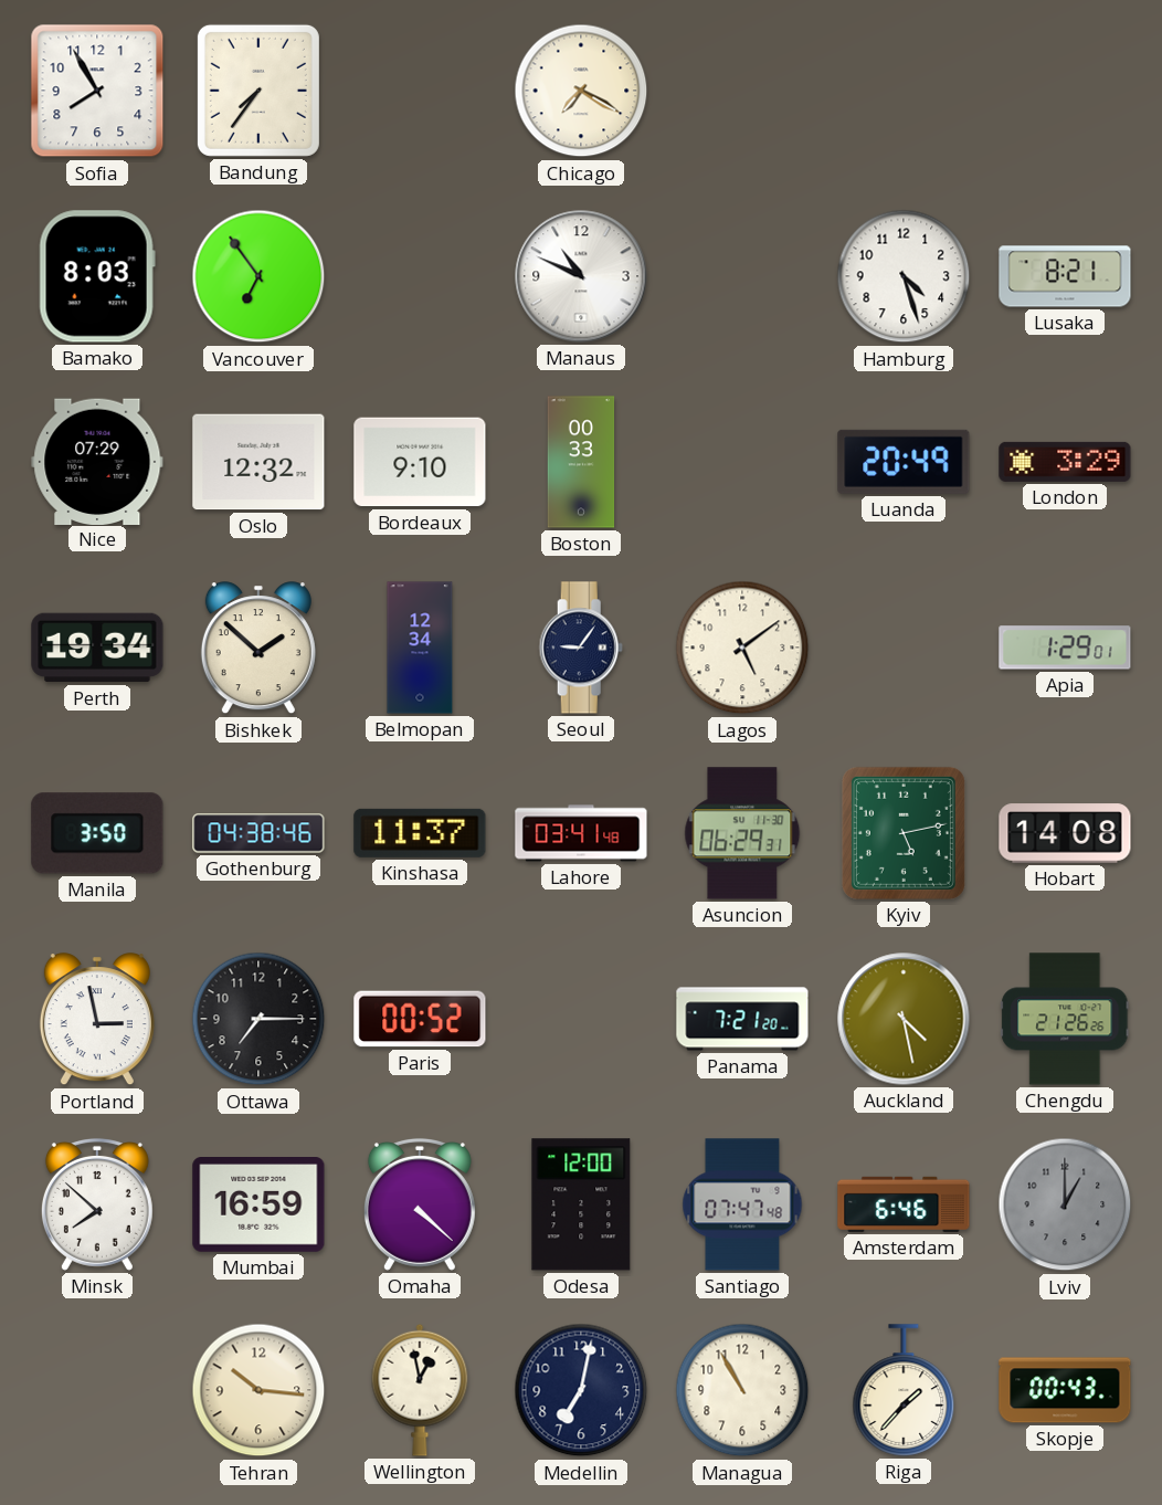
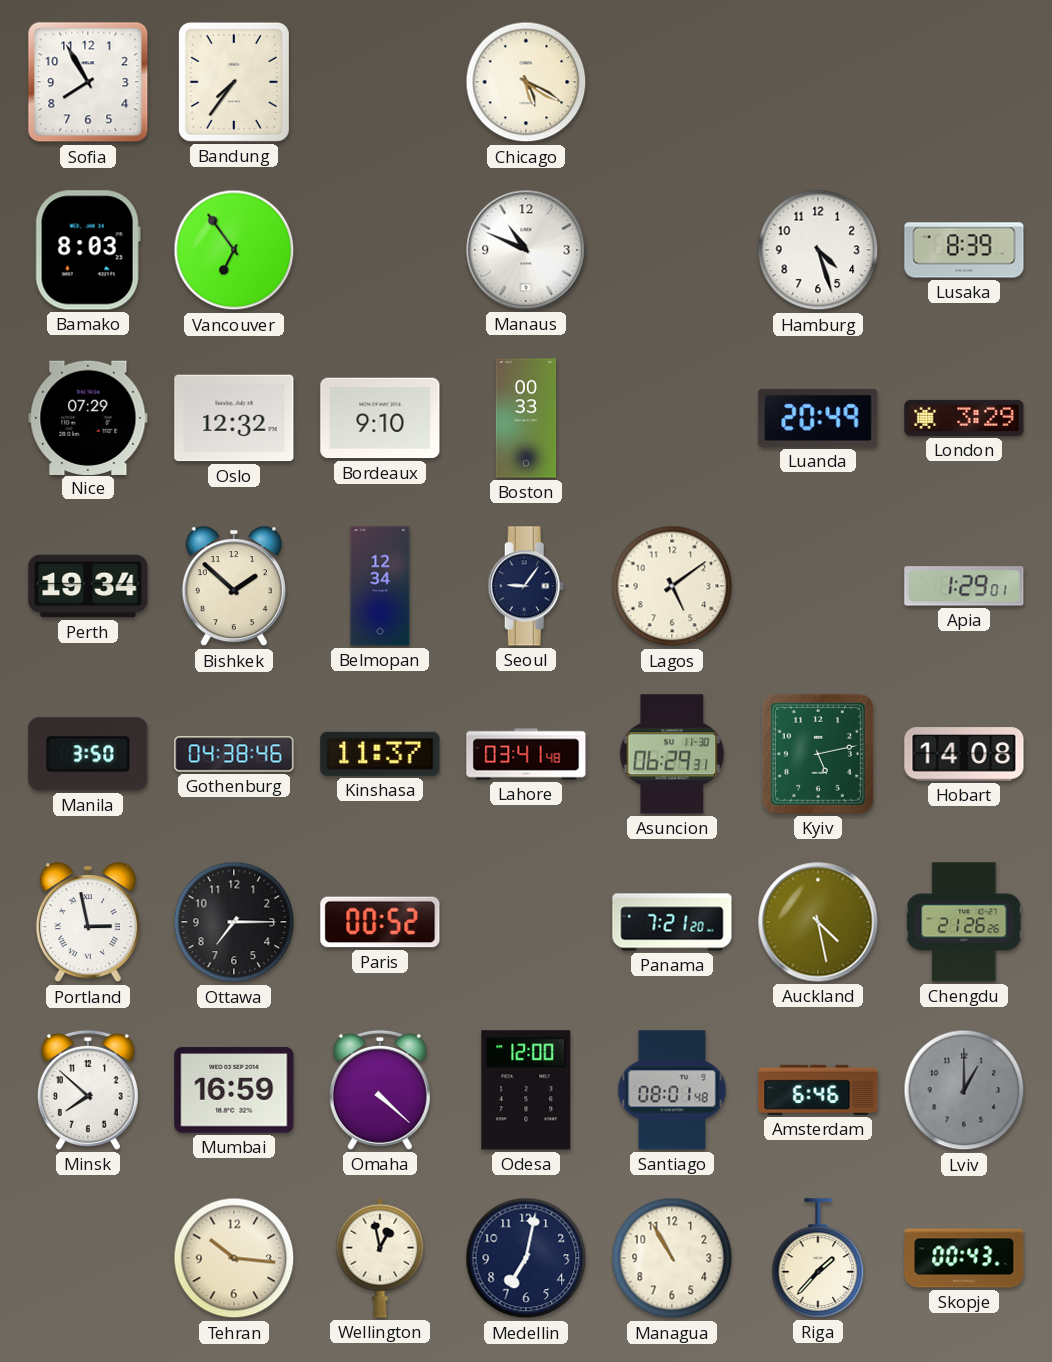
Chicago: 7:20 -> 5:20 (526, 82)
Lusaka: 8:21 -> 8:39 (964, 250)
Santiago: 07:47 -> 08:01 (672, 1090)
